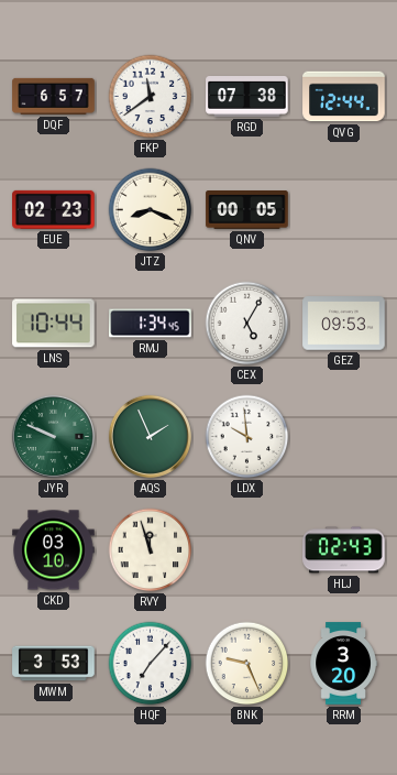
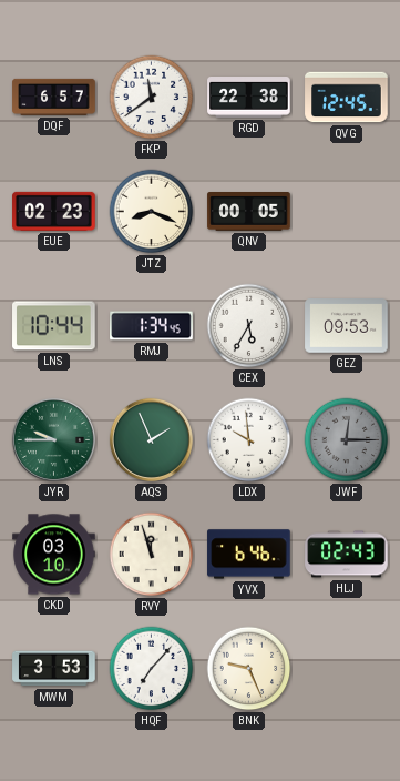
RGD: 07:38 -> 22:38 (249, 98)
QVG: 12:44 -> 12:45 (347, 98)
CEX: 5:05 -> 5:35 (249, 326)
JYR: 9:49 -> 9:45 (53, 439)
JWF: none -> 12:15 (347, 440)
YVX: none -> 6:46 (249, 555)
RRM: 3:20 -> none (343, 664)
